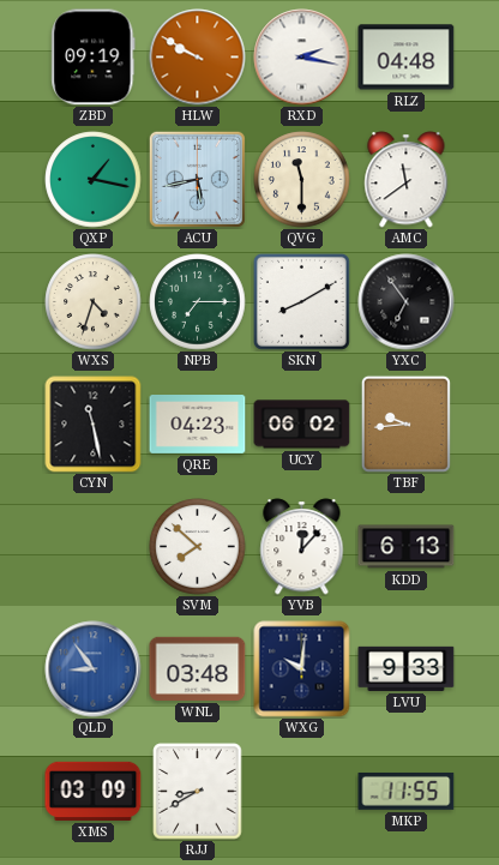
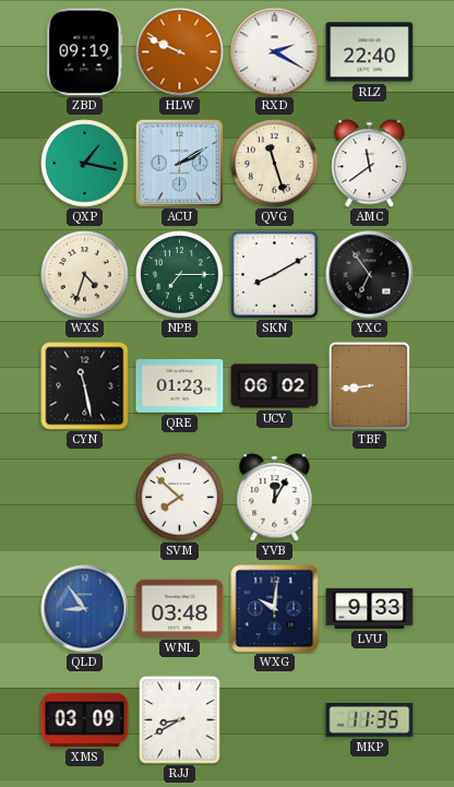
HLW: 9:50 -> 9:49 (180, 52)
RXD: 2:17 -> 2:20 (275, 52)
RLZ: 04:48 -> 22:40 (370, 52)
ACU: 5:43 -> 2:10 (179, 163)
QVG: 11:30 -> 11:27 (275, 164)
QRE: 04:23 -> 01:23 (180, 386)
TBF: 9:44 -> 8:44 (369, 385)
YVB: 12:07 -> 12:05 (275, 498)
KDD: 6:13 -> none (407, 547)
MKP: 11:55 -> 11:35 (370, 719)
